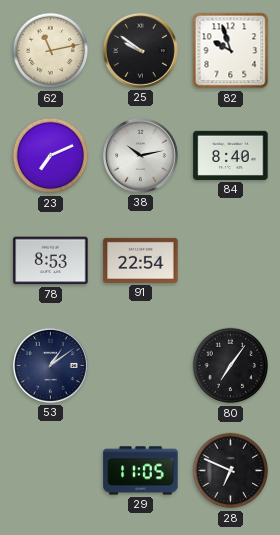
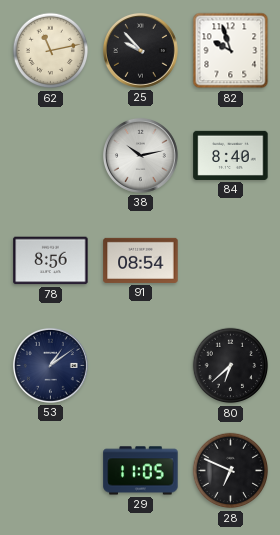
25: 9:51 -> 9:53 (140, 50)
23: 7:11 -> none (51, 156)
78: 8:53 -> 8:56 (51, 261)
91: 22:54 -> 08:54 (141, 260)
80: 7:06 -> 6:38 (231, 366)
